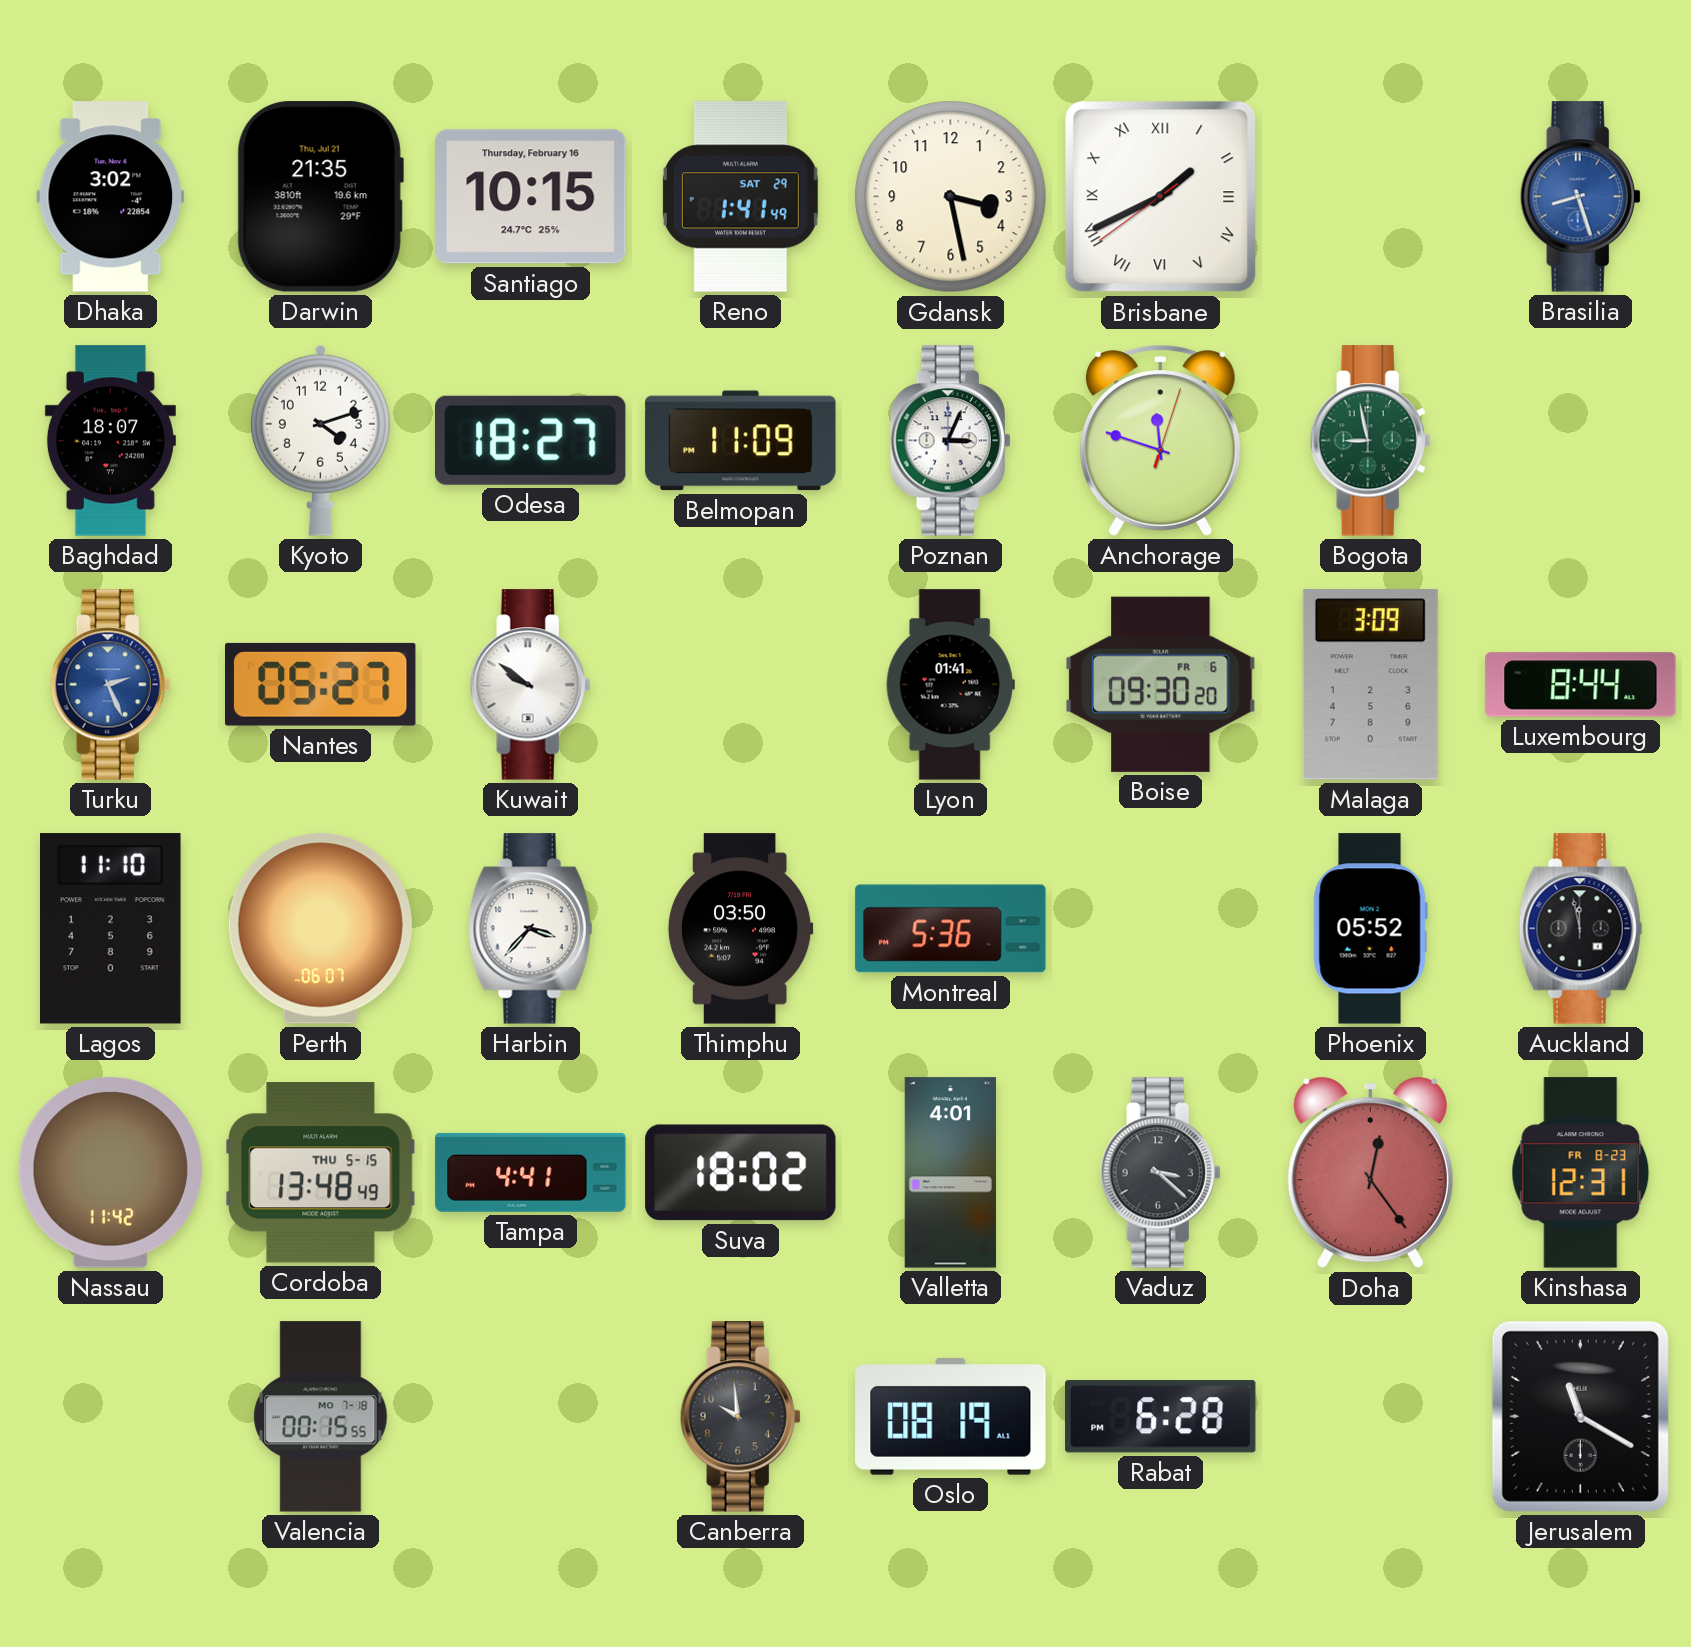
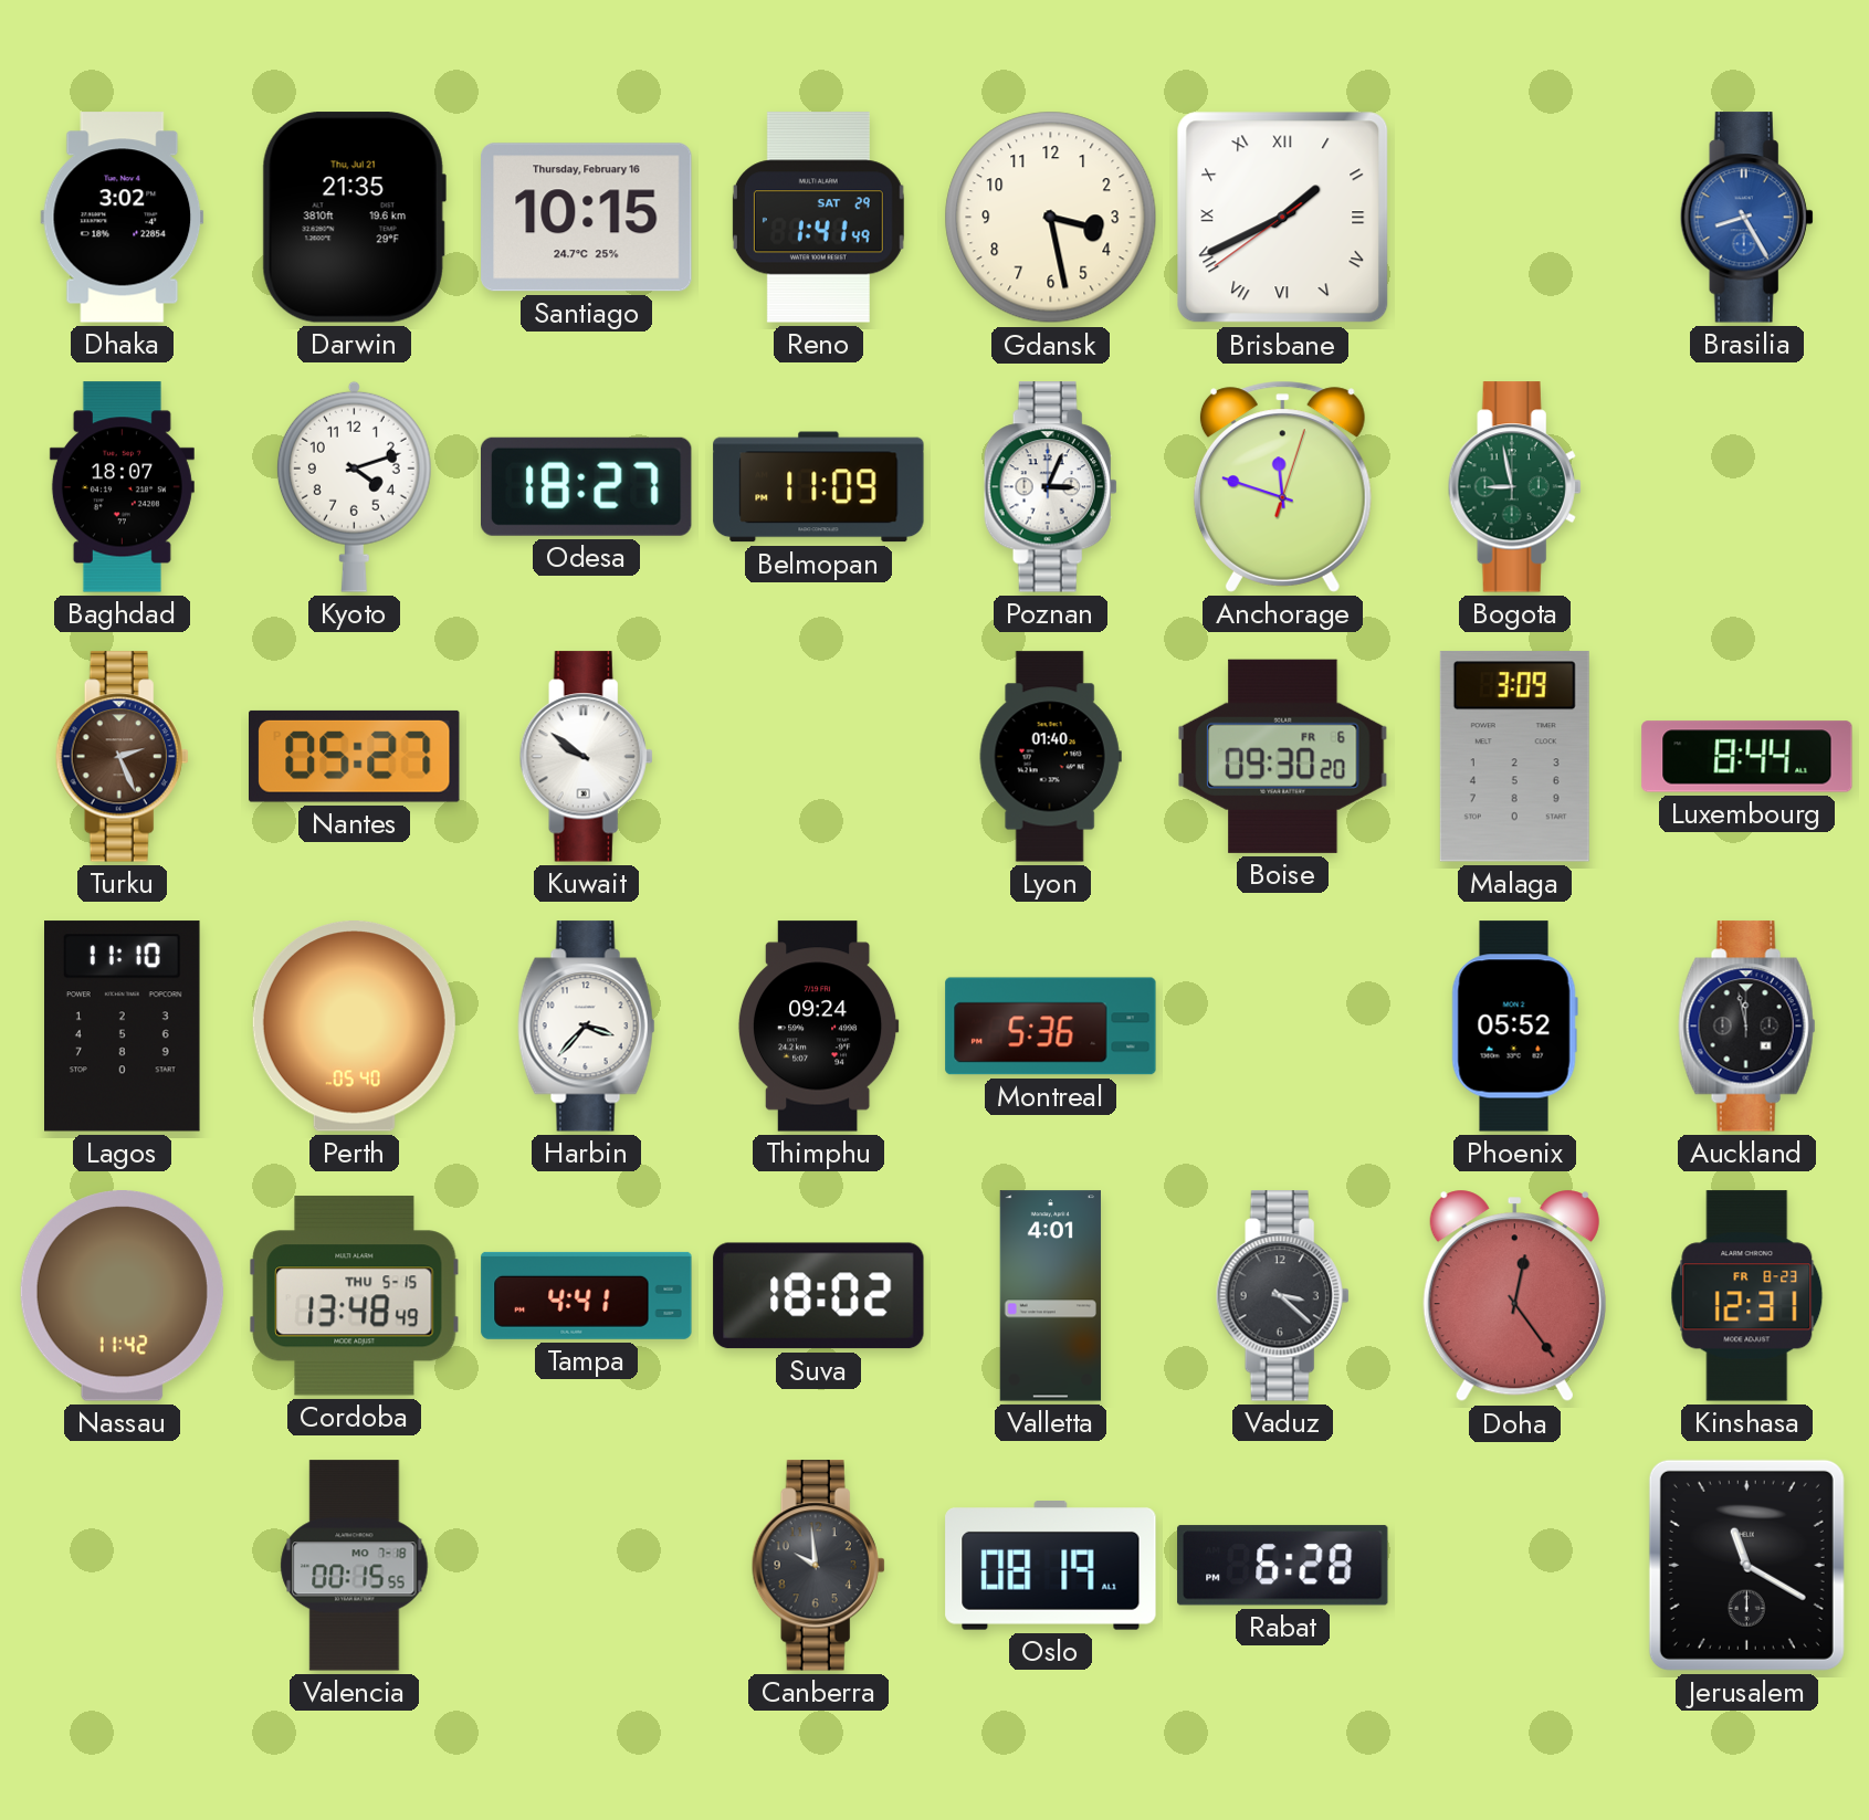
Brasilia: 8:27 -> 8:25 (1746, 218)
Turku dial: blue -> brown (122, 757)
Lyon: 01:41 -> 01:40 (1050, 757)
Perth: 06:07 -> 05:40 (354, 1027)
Thimphu: 03:50 -> 09:24 (818, 1027)
